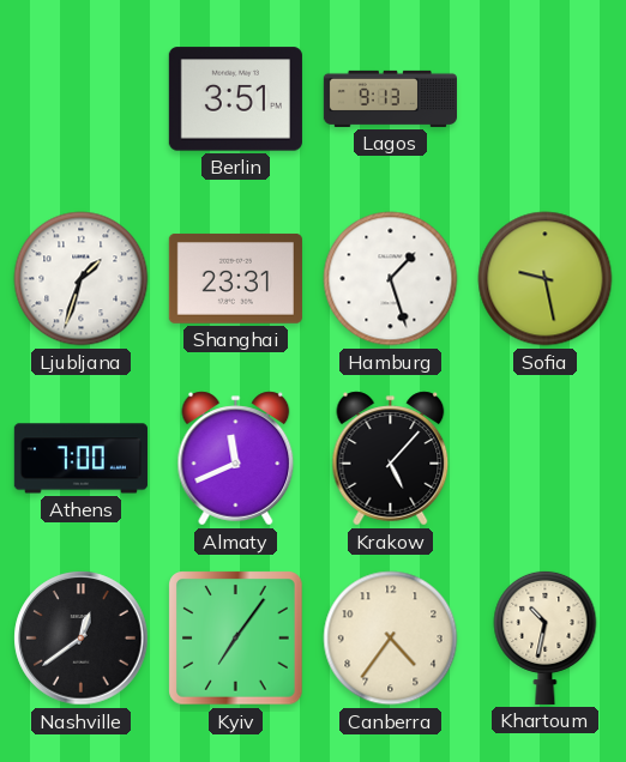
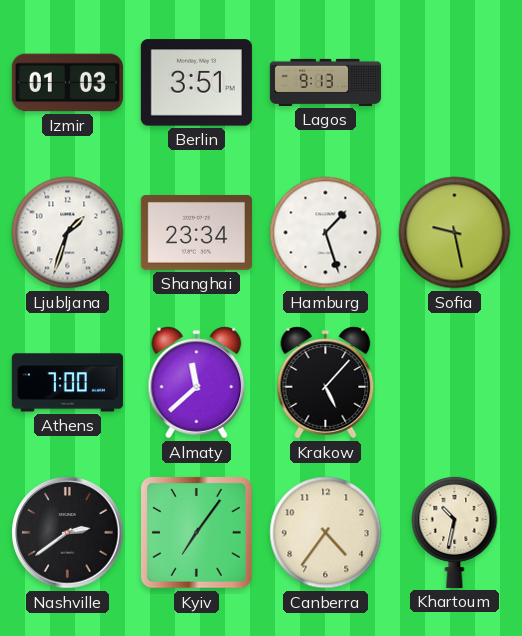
Izmir: none -> 01:03 (67, 83)
Shanghai: 23:31 -> 23:34 (196, 233)
Almaty: 11:41 -> 11:38 (197, 383)
Nashville: 12:39 -> 2:39 (68, 533)
